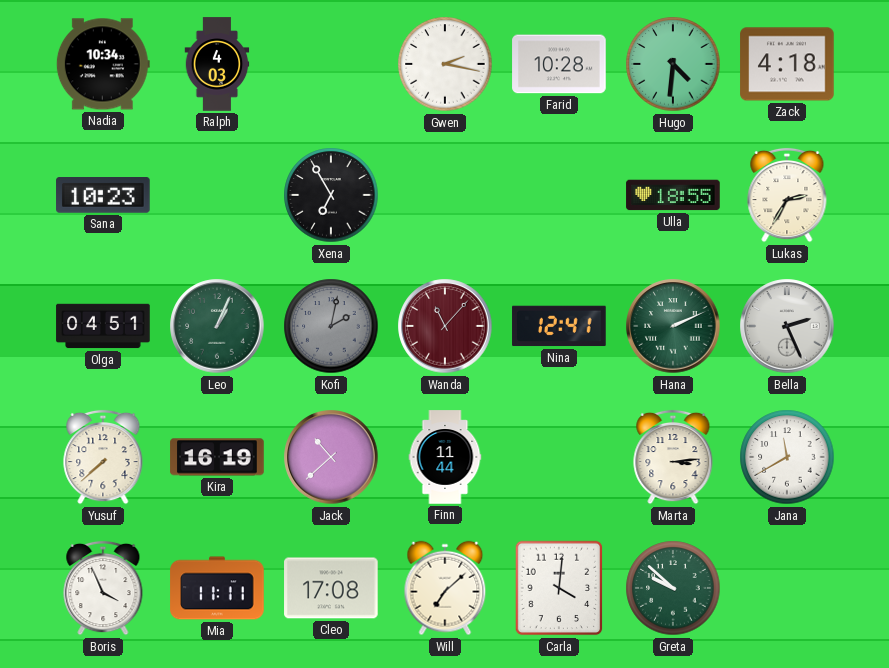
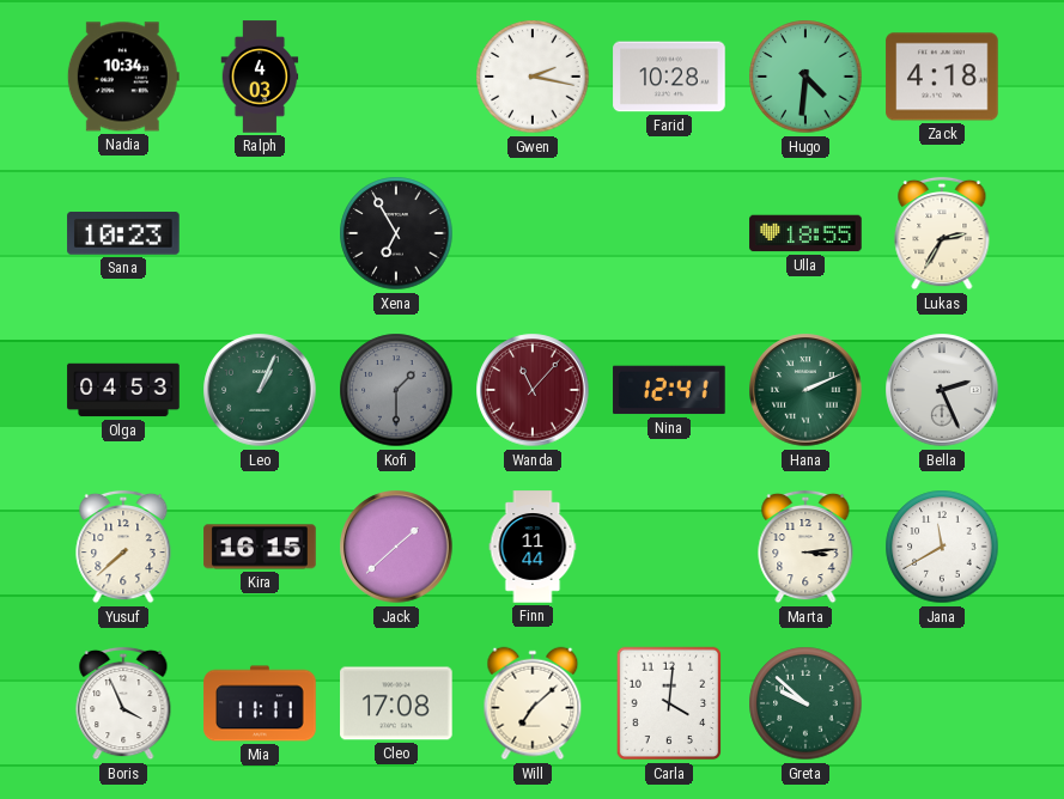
Olga: 04:51 -> 04:53 (123, 390)
Kofi: 2:02 -> 1:30 (396, 390)
Kira: 16:19 -> 16:15 (260, 547)
Jack: 10:38 -> 1:38 (396, 547)
